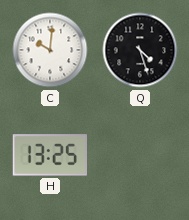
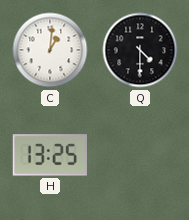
C: 10:01 -> 1:01 (50, 50)
Q: 4:27 -> 4:30 (140, 50)
